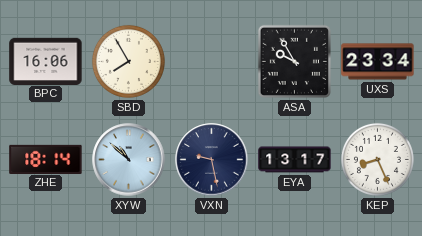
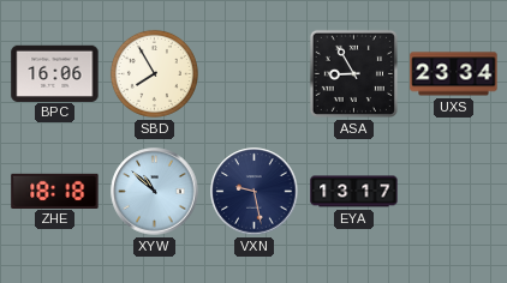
ASA: 9:55 -> 8:55 (353, 73)
ZHE: 18:14 -> 18:18 (55, 191)
KEP: 8:26 -> none (377, 159)
